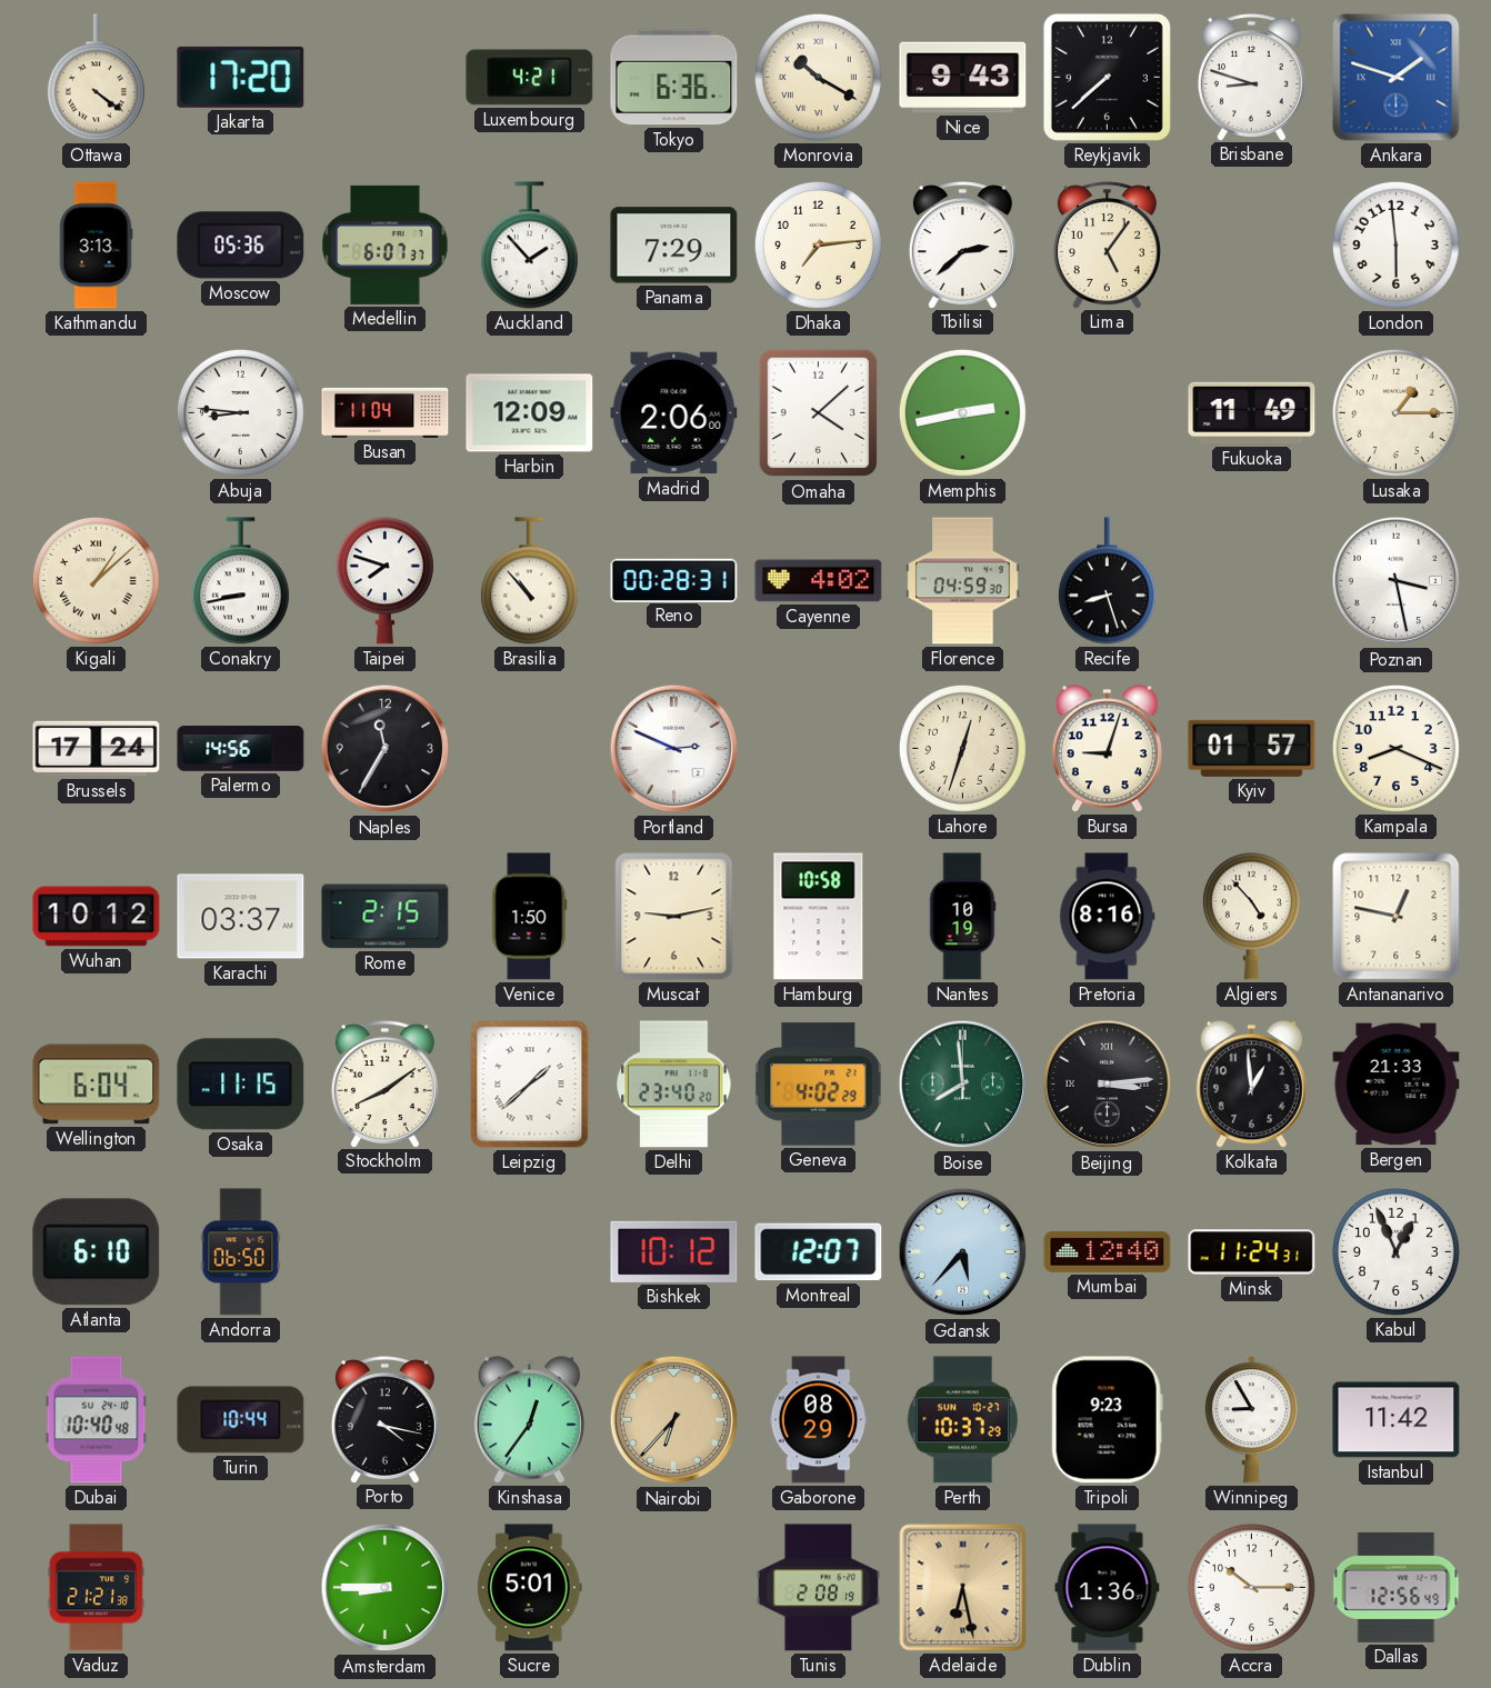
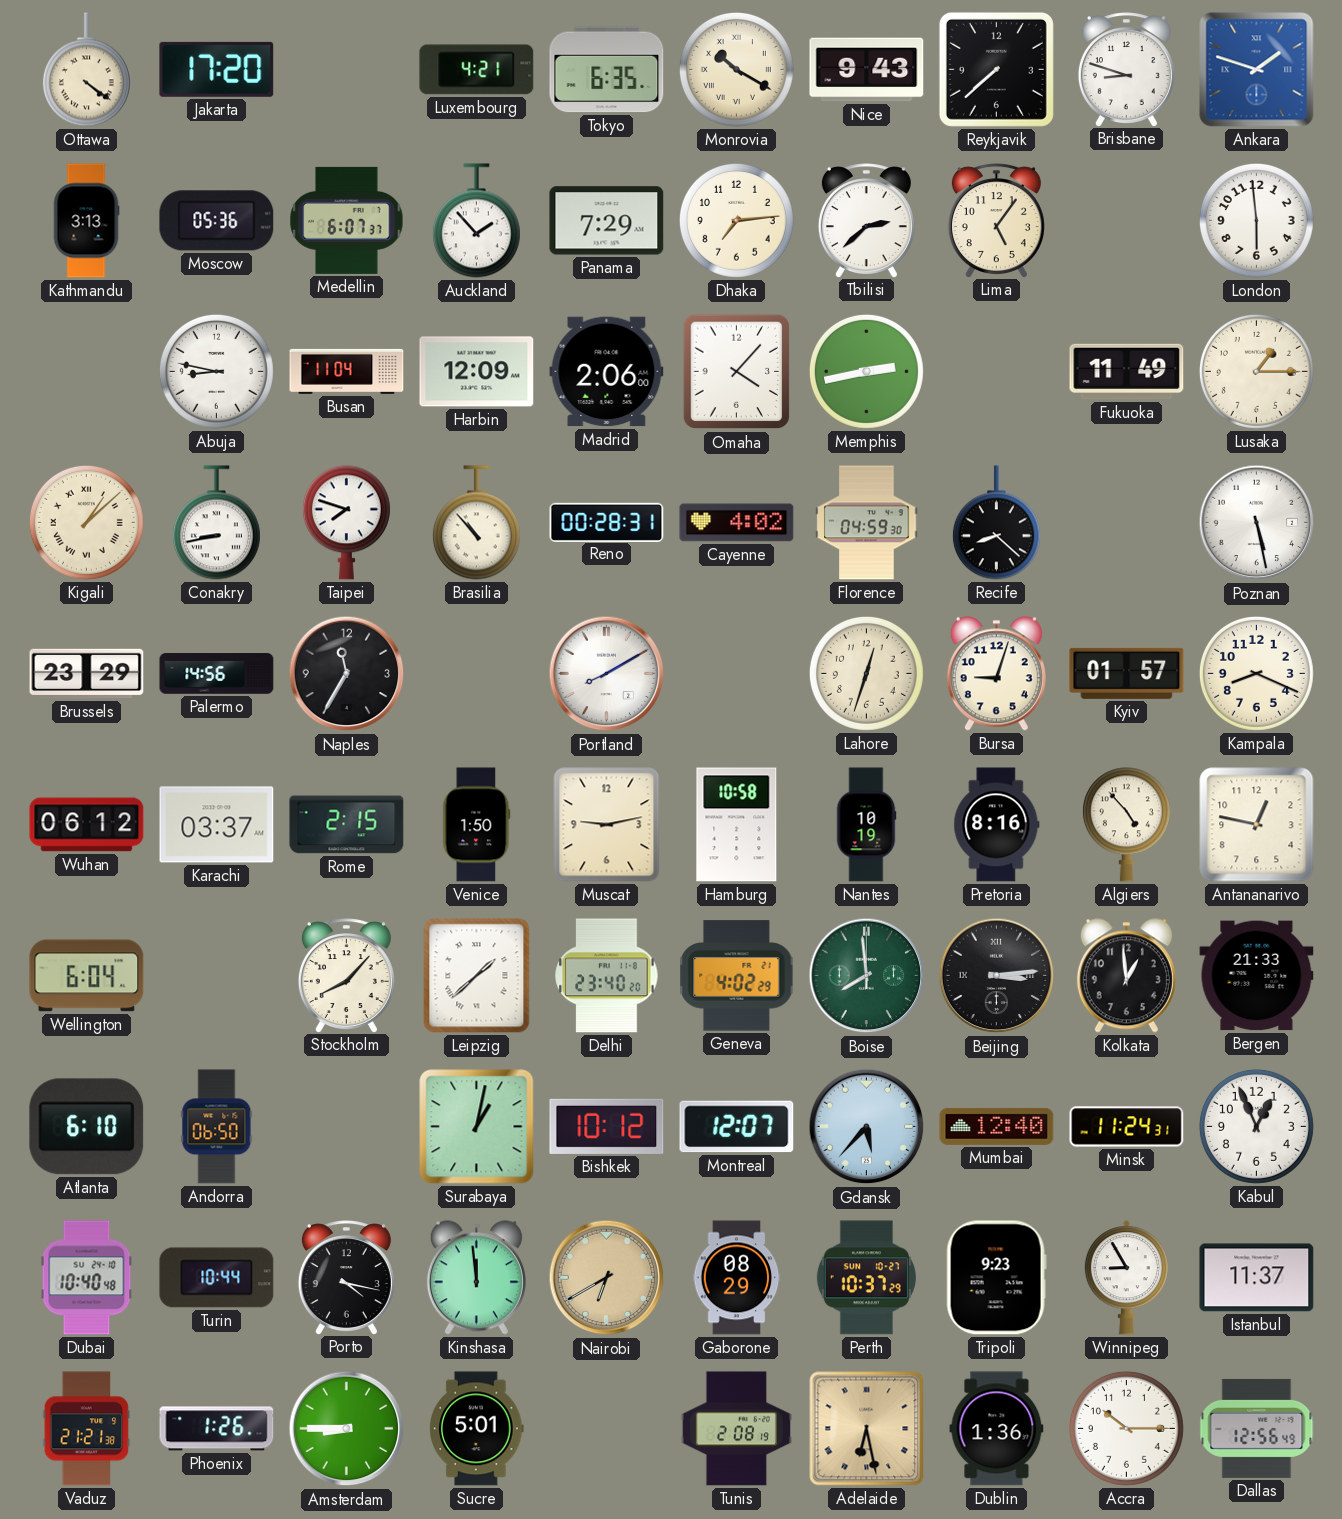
Tokyo: 6:36 -> 6:35 (607, 70)
Abuja: 8:46 -> 8:47 (216, 371)
Omaha: 4:08 -> 4:07 (737, 372)
Recife: 8:27 -> 8:22 (996, 523)
Poznan: 3:28 -> 5:28 (1257, 523)
Brussels: 17:24 -> 23:29 (87, 674)
Portland: 2:49 -> 8:10 (607, 674)
Wuhan: 10:12 -> 06:12 (87, 825)
Osaka: 11:15 -> none (241, 1085)
Stockholm: 8:09 -> 8:07 (346, 975)
Surabaya: none -> 1:02 (477, 1127)
Kinshasa: 12:36 -> 11:59 (476, 1278)
Nairobi: 6:37 -> 6:40 (607, 1278)
Istanbul: 11:42 -> 11:37 (1257, 1278)
Phoenix: none -> 1:26 (217, 1429)
